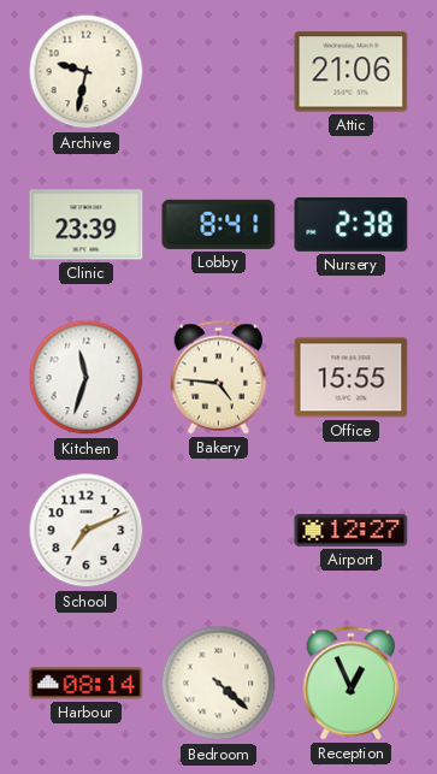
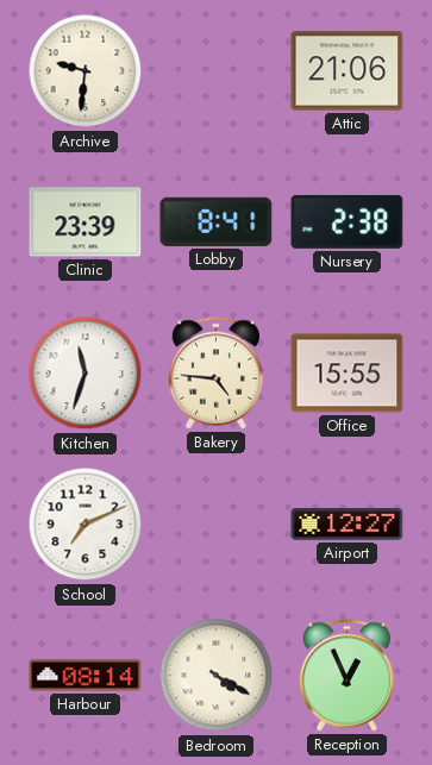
Archive: 9:32 -> 9:31 (86, 71)
Bedroom: 4:22 -> 4:20 (217, 676)
